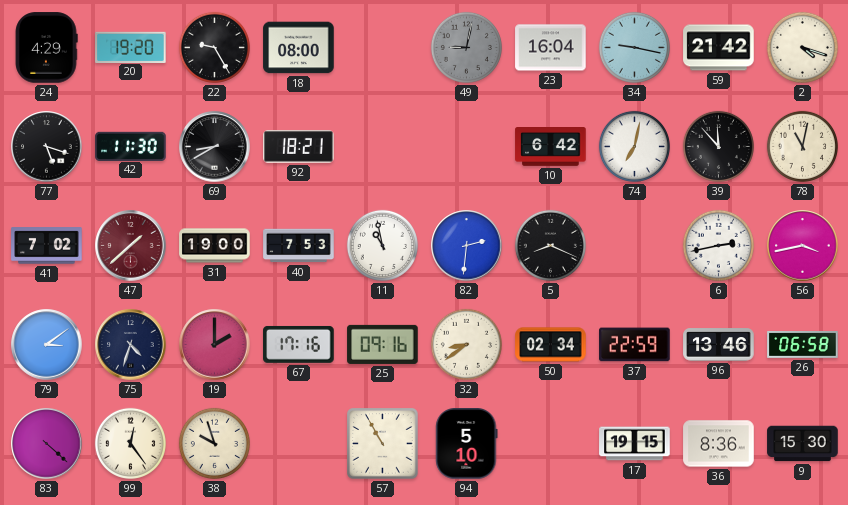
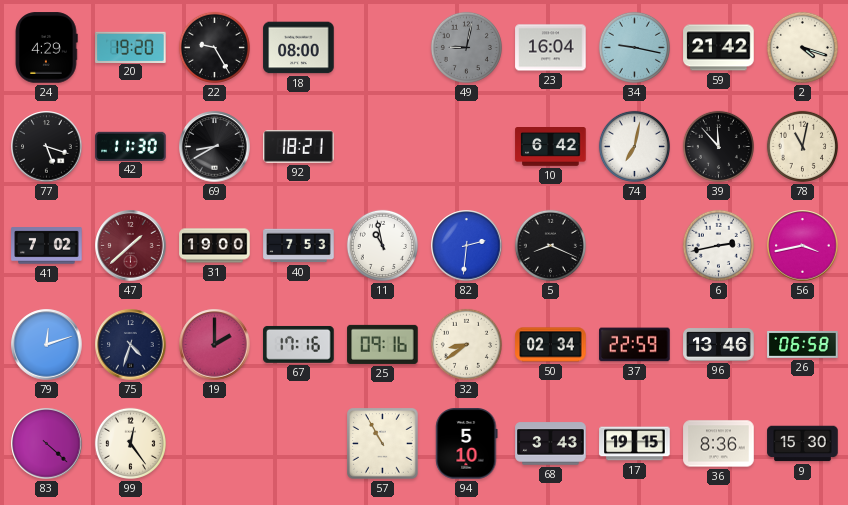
79: 3:09 -> 12:12 (47, 345)
38: 9:57 -> none (214, 443)
68: none -> 3:43 (551, 444)
